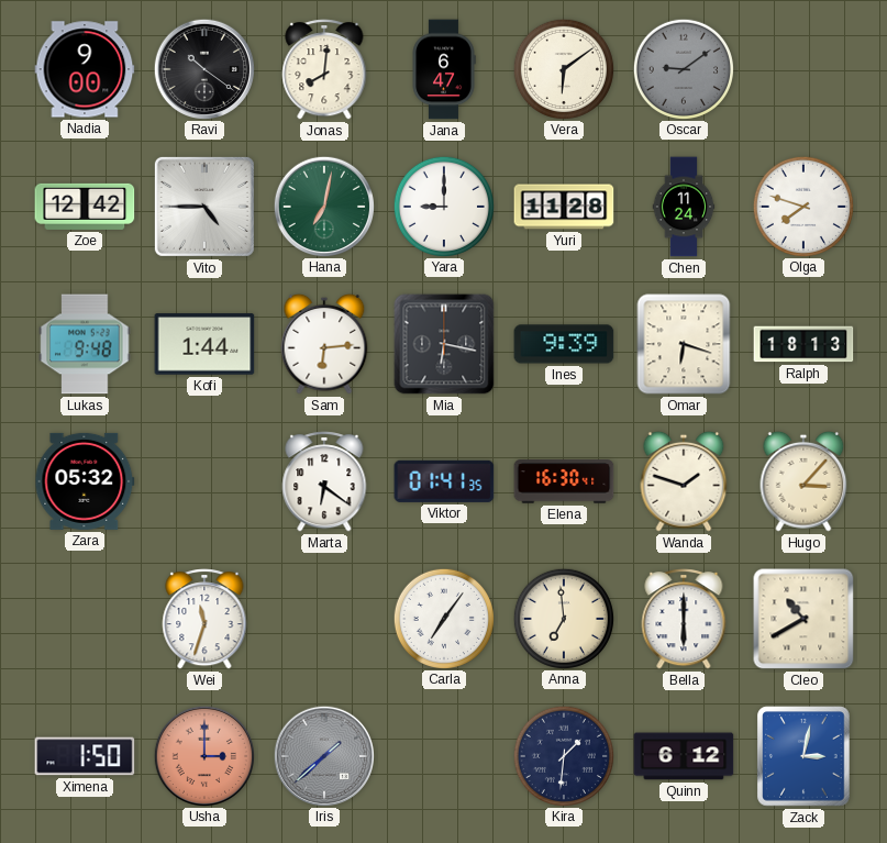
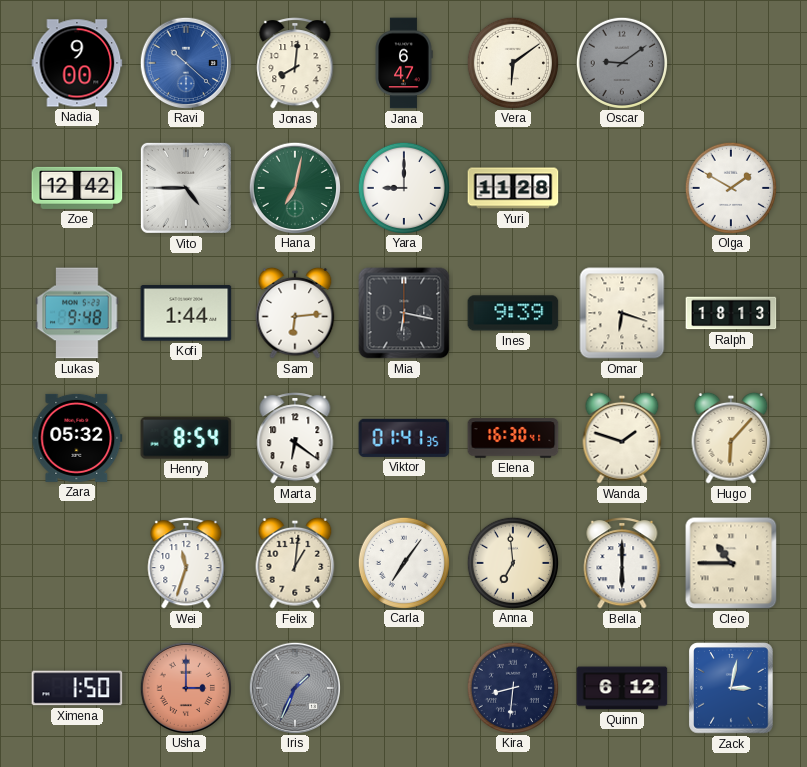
Ravi: 10:21 -> 10:22 (185, 62)
Ravi dial: black -> blue (185, 62)
Chen: 11:24 -> none (684, 207)
Olga: 7:48 -> 1:50 (730, 187)
Henry: none -> 8:54 (186, 438)
Hugo: 3:07 -> 6:07 (731, 438)
Felix: none -> 1:01 (295, 563)
Cleo: 10:40 -> 10:45 (731, 563)
Iris: 1:38 -> 1:34 (294, 687)
Kira: 1:31 -> 8:31 (512, 687)
